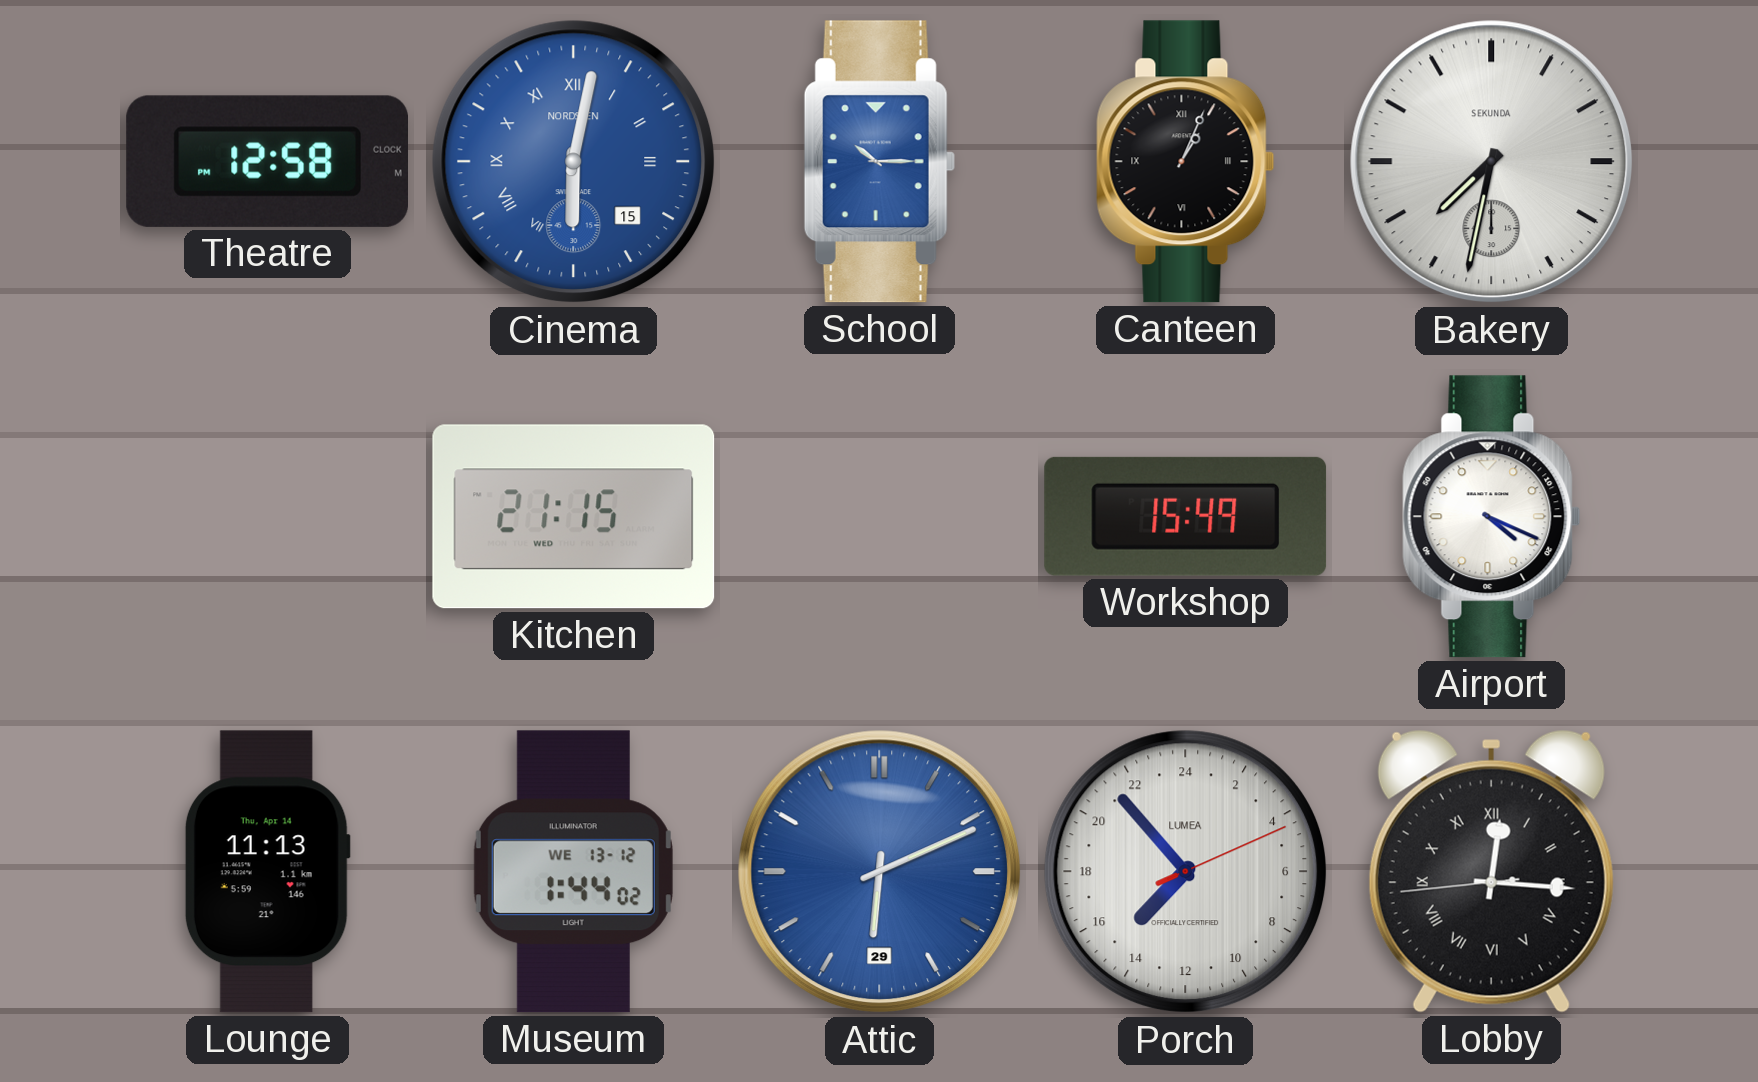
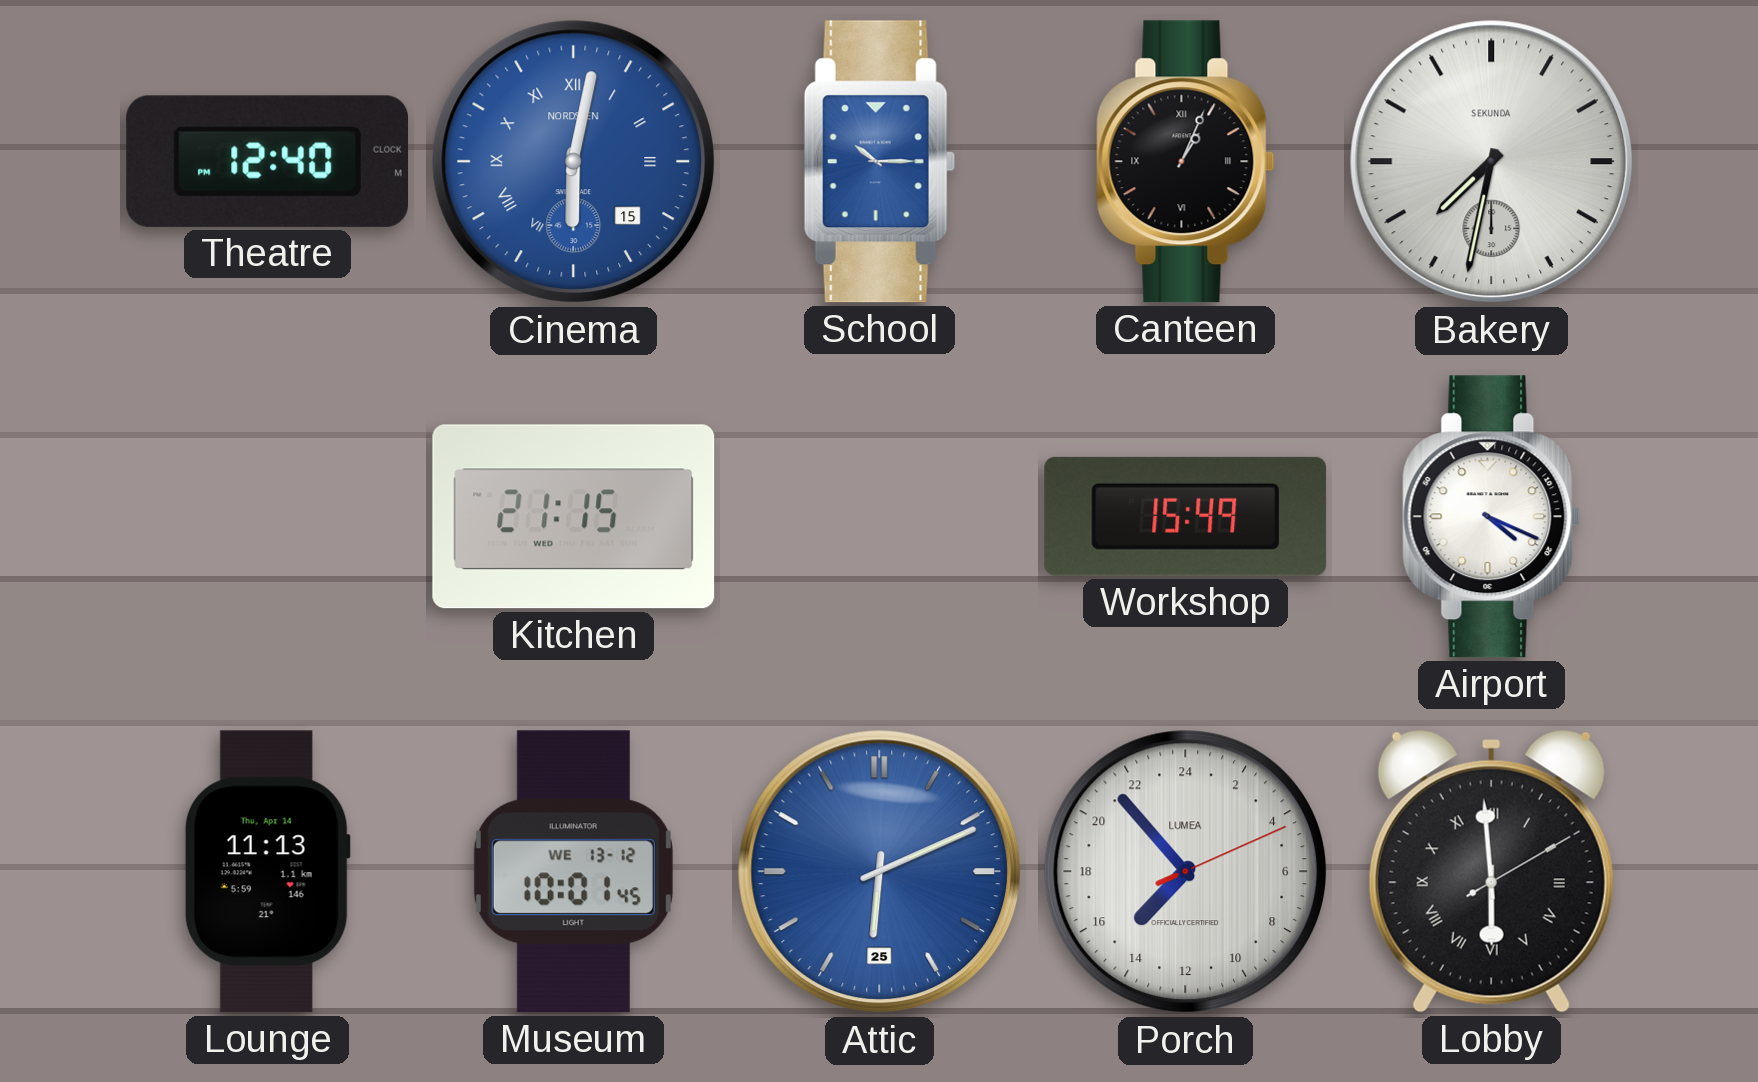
Theatre: 12:58 -> 12:40 (267, 161)
Museum: 1:44 -> 10:01 (573, 872)
Attic date: 29 -> 25 (880, 872)
Lobby: 12:15 -> 5:59 (1491, 871)
